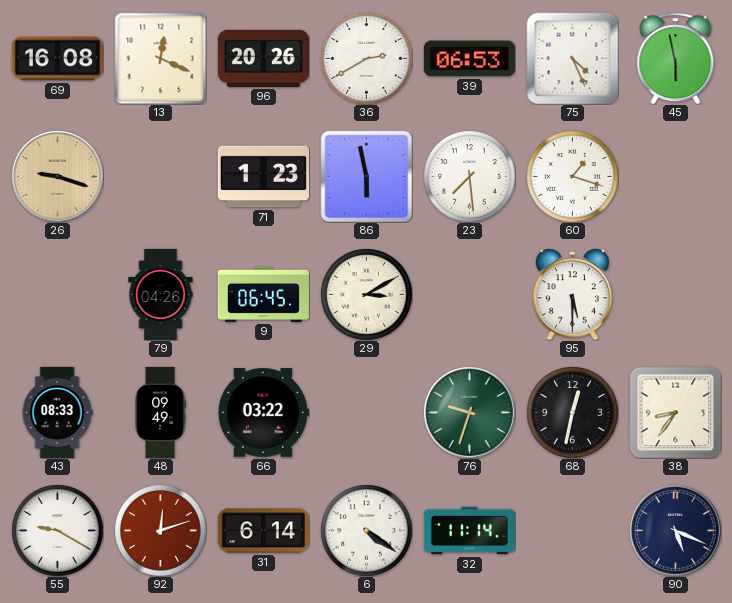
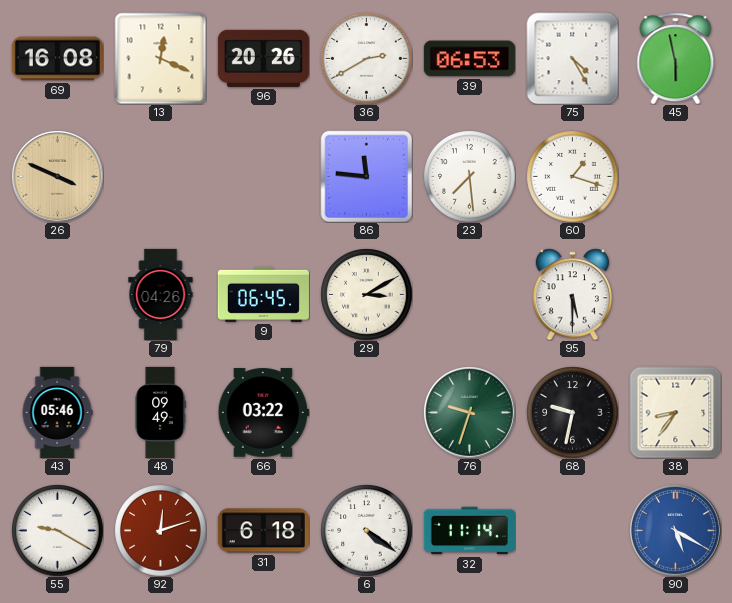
75: 4:26 -> 4:25 (572, 58)
26: 9:18 -> 3:49 (58, 177)
71: 1:23 -> none (263, 177)
86: 5:58 -> 11:46 (366, 176)
43: 08:33 -> 05:46 (57, 412)
68: 12:32 -> 9:32 (572, 412)
31: 6:14 -> 6:18 (263, 531)
90: 5:19 -> 5:20 (676, 531)
90 dial: navy -> blue (676, 531)
